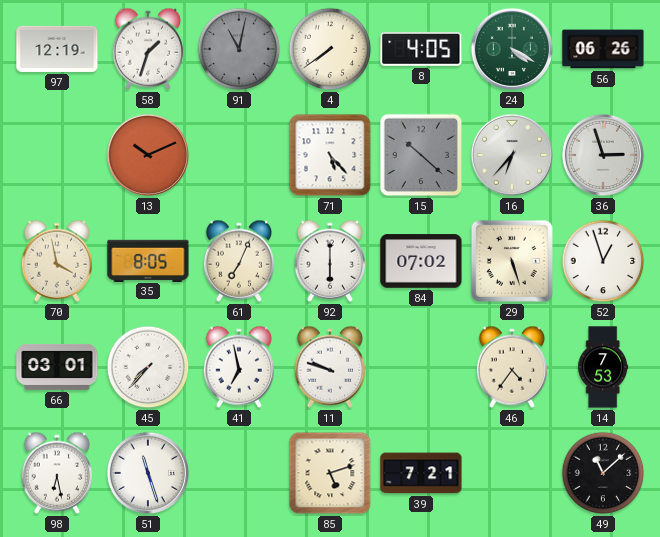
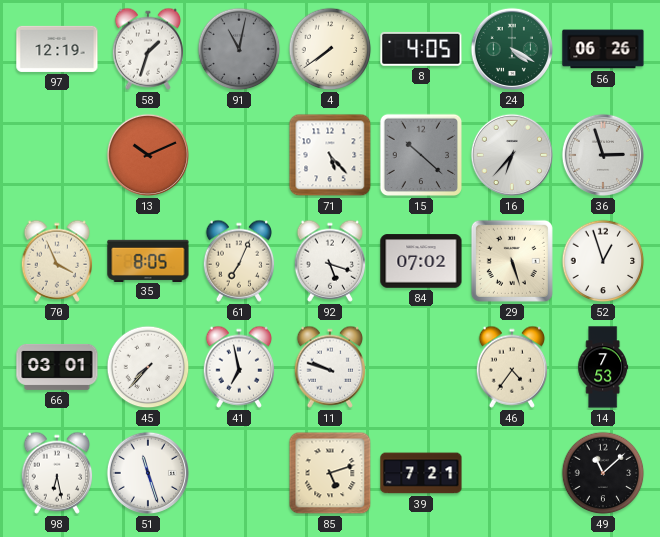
70: 3:58 -> 3:56 (57, 261)
92: 6:00 -> 5:18 (330, 261)
